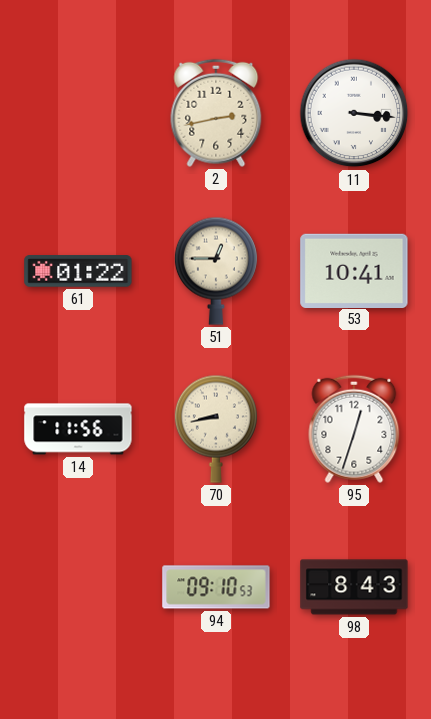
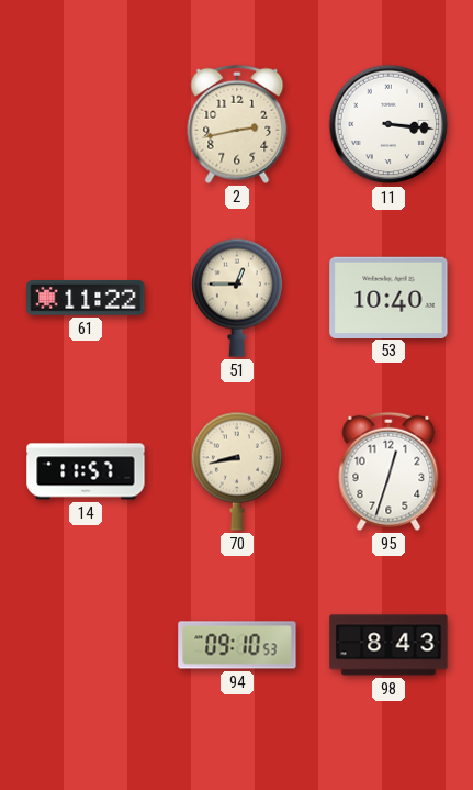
61: 01:22 -> 11:22 (86, 298)
53: 10:41 -> 10:40 (388, 297)
14: 11:56 -> 11:57 (86, 471)
